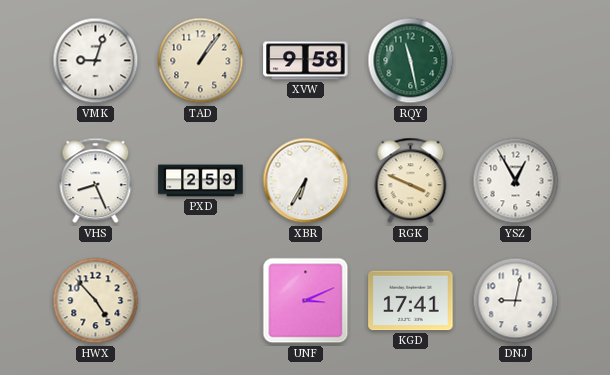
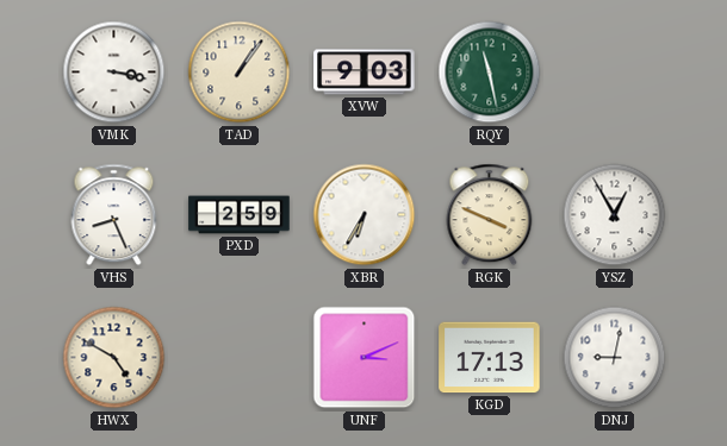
VMK: 9:03 -> 3:17 (114, 73)
XVW: 9:58 -> 9:03 (365, 73)
HWX: 4:53 -> 4:50 (114, 358)
KGD: 17:41 -> 17:13 (490, 358)
